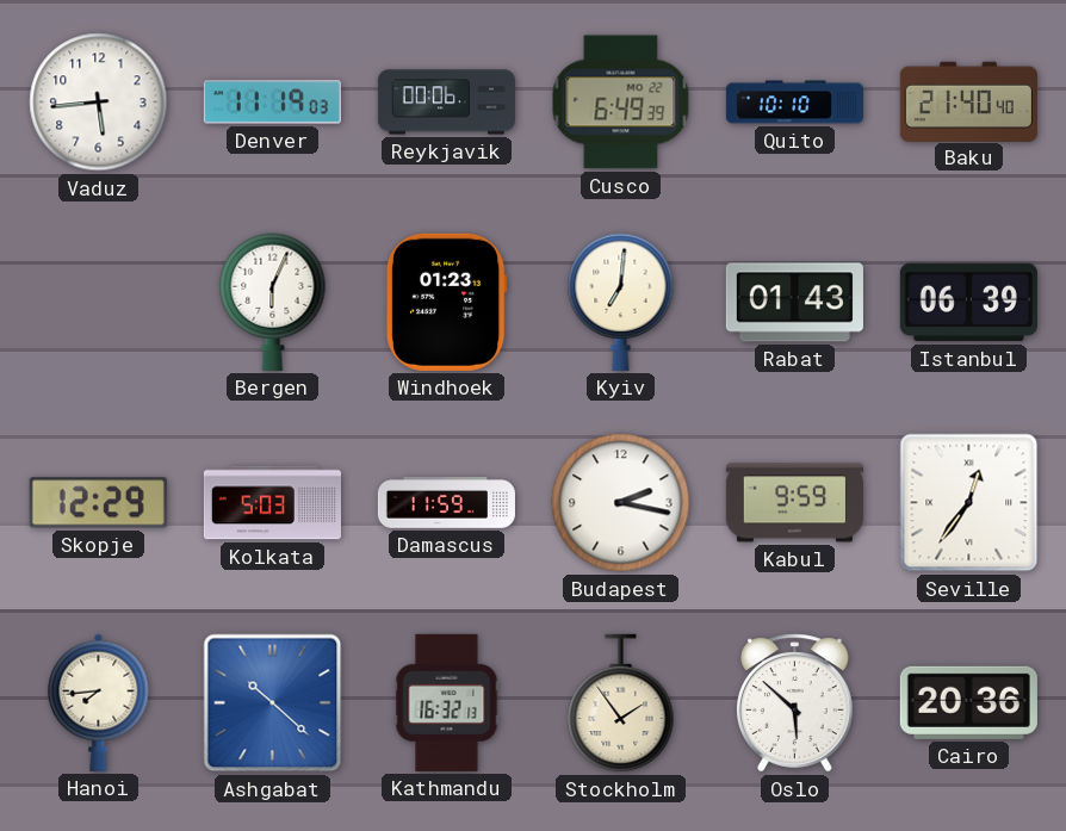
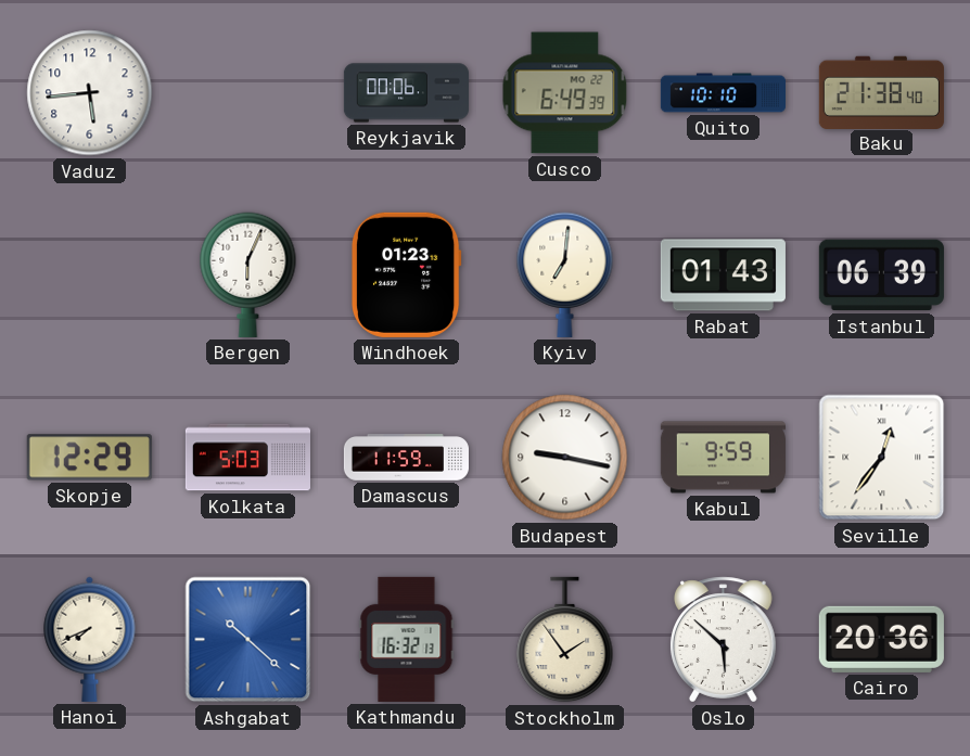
Denver: 11:19 -> none (272, 103)
Baku: 21:40 -> 21:38 (881, 92)
Budapest: 2:17 -> 9:17 (565, 458)
Hanoi: 7:44 -> 7:41 (90, 639)
